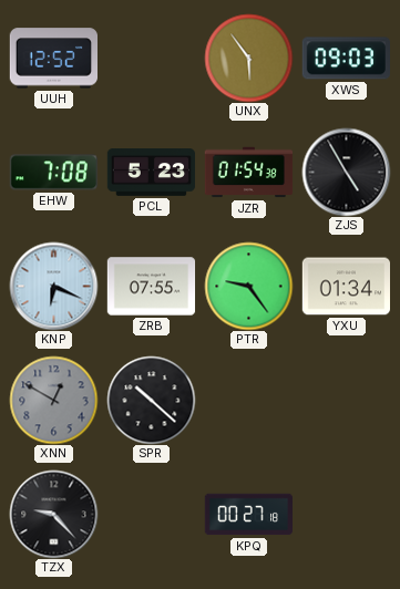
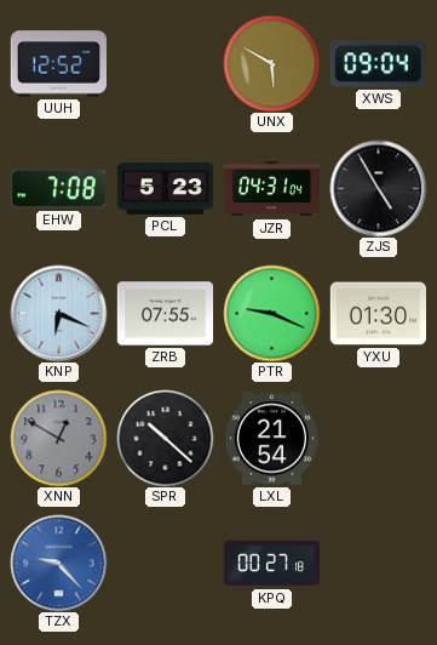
UNX: 5:54 -> 5:50 (271, 63)
XWS: 09:03 -> 09:04 (378, 64)
JZR: 01:54 -> 04:31 (271, 189)
PTR: 9:24 -> 9:19 (271, 313)
YXU: 01:34 -> 01:30 (378, 314)
LXL: none -> 21:54 (271, 439)
TZX dial: black -> blue (58, 563)
